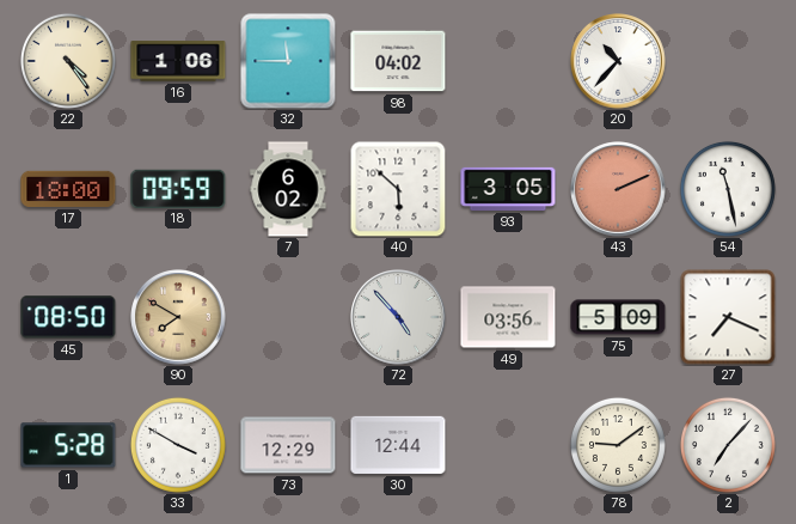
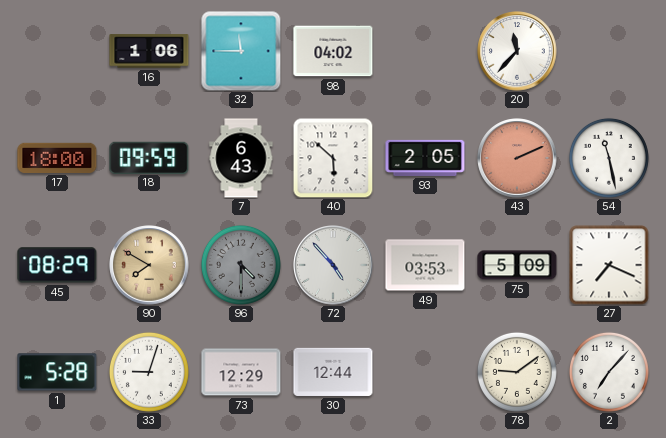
22: 4:24 -> none (68, 61)
20: 10:37 -> 11:37 (517, 51)
7: 6:02 -> 6:43 (241, 158)
93: 3:05 -> 2:05 (425, 158)
45: 08:50 -> 08:29 (57, 265)
96: none -> 4:30 (241, 265)
49: 03:56 -> 03:53 (425, 265)
33: 3:50 -> 9:03 (149, 372)
